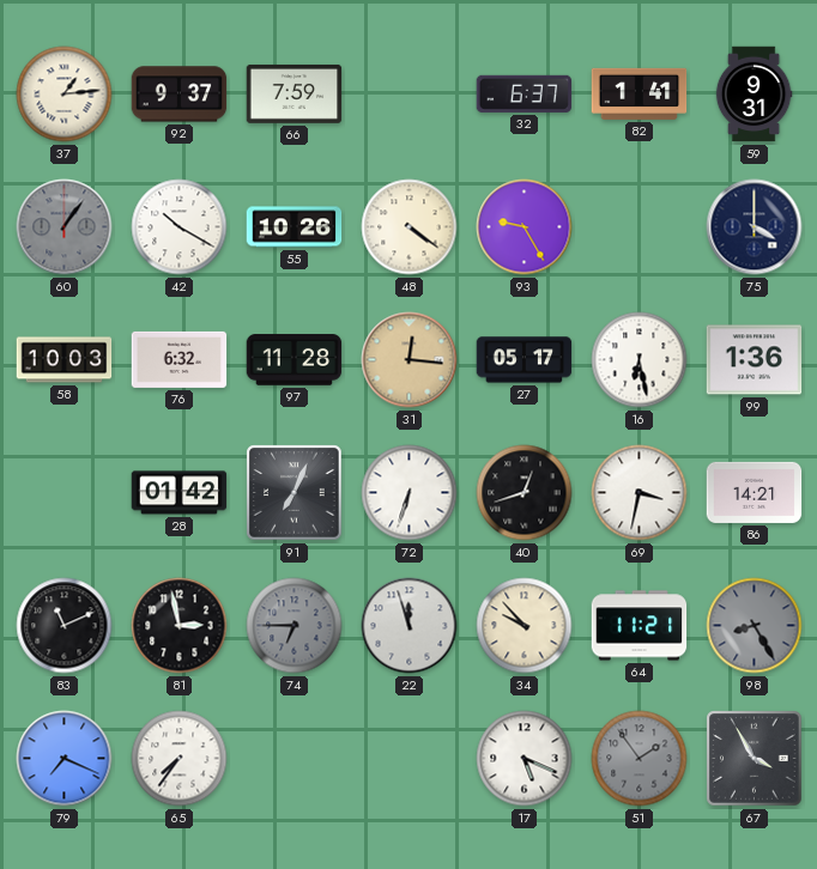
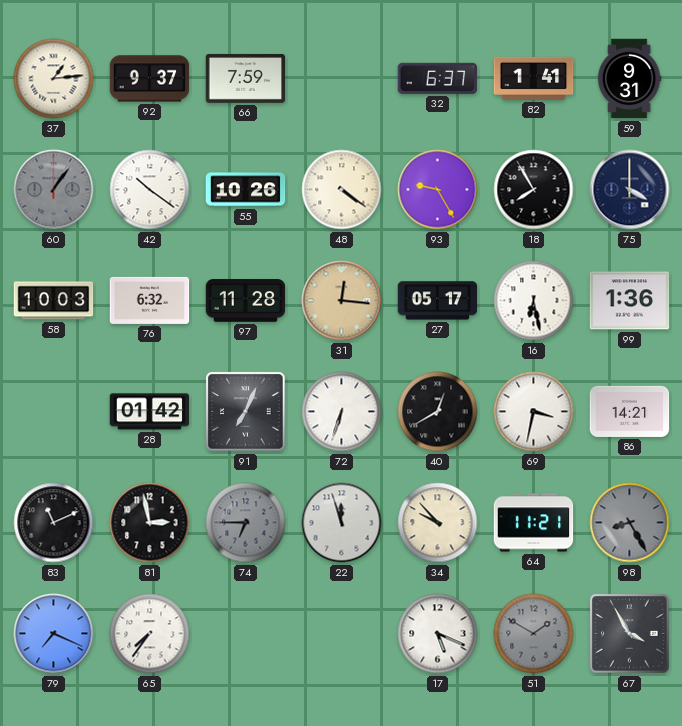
42: 10:20 -> 10:21 (150, 190)
18: none -> 7:55 (534, 190)
40: 12:42 -> 12:40 (438, 412)
51: 1:54 -> 1:50 (534, 634)
